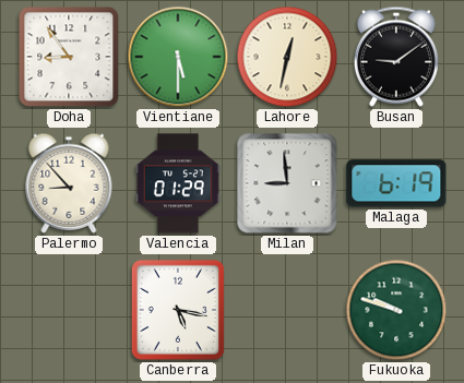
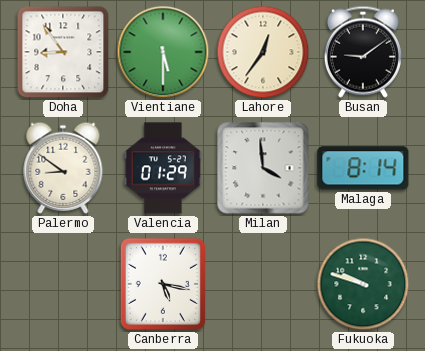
Lahore: 12:32 -> 12:36 (263, 52)
Palermo: 8:53 -> 8:51 (63, 168)
Milan: 8:59 -> 3:59 (263, 168)
Malaga: 6:19 -> 8:14 (363, 168)
